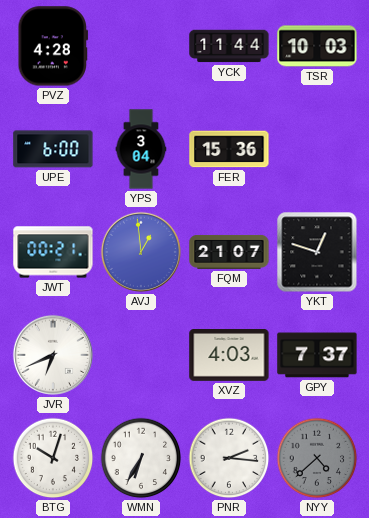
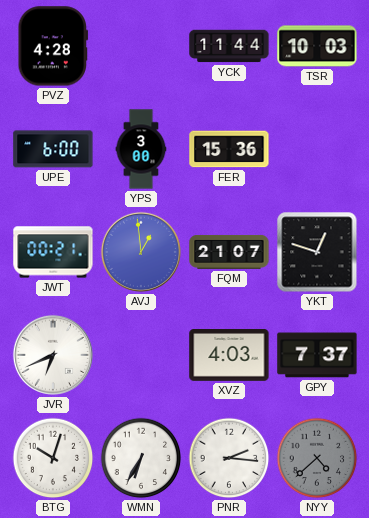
YPS: 3:04 -> 3:00 (141, 149)
